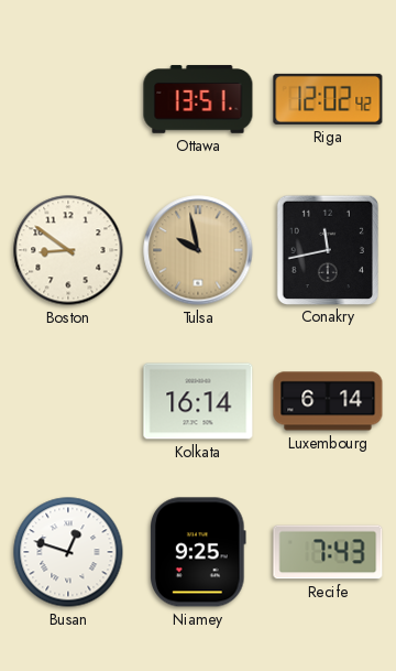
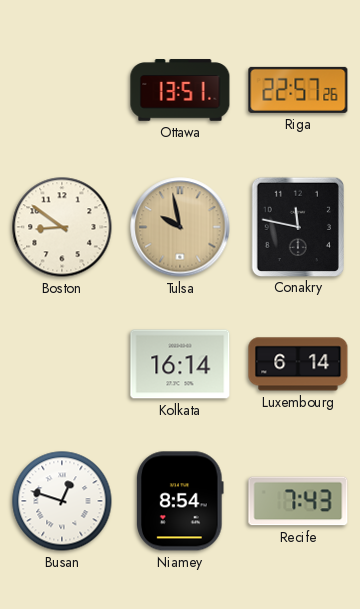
Riga: 12:02 -> 22:57 (298, 90)
Conakry: 11:43 -> 11:47 (297, 226)
Niamey: 9:25 -> 8:54 (181, 501)
